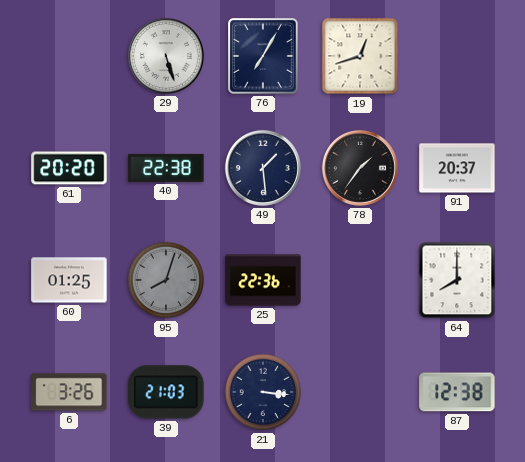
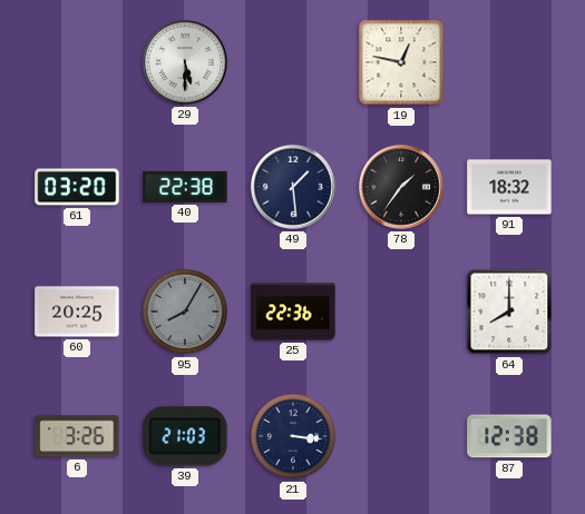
29: 5:27 -> 5:30 (185, 62)
76: 7:05 -> none (264, 57)
19: 12:42 -> 12:47 (401, 62)
61: 20:20 -> 03:20 (77, 187)
91: 20:37 -> 18:32 (509, 187)
60: 01:25 -> 20:25 (77, 312)
95: 8:03 -> 8:05 (185, 312)
